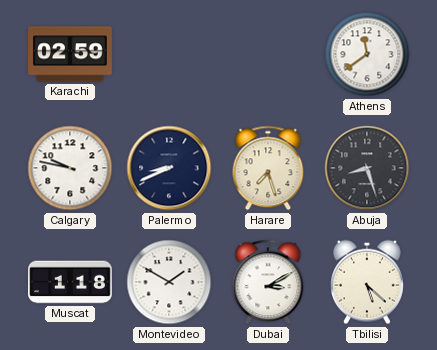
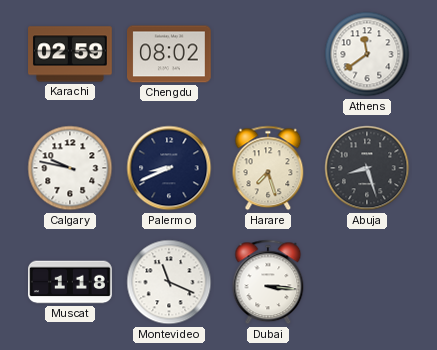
Chengdu: none -> 08:02 (170, 54)
Montevideo: 1:50 -> 11:19 (169, 282)
Dubai: 3:10 -> 3:16 (268, 282)
Tbilisi: 5:22 -> none (368, 282)
